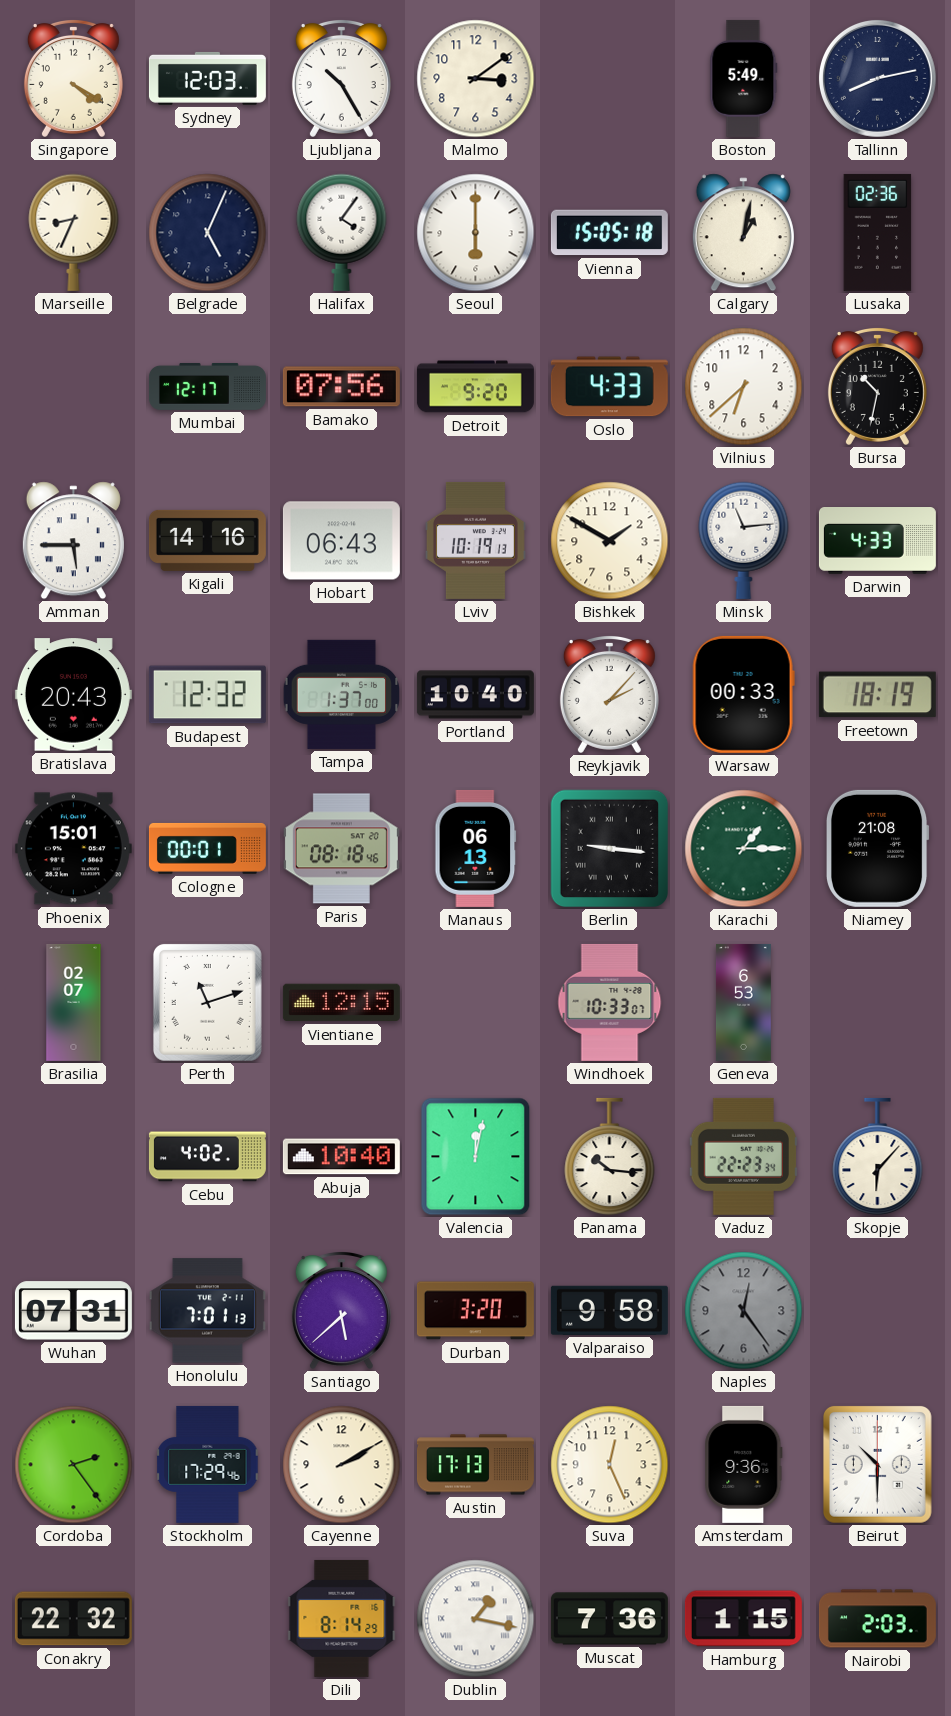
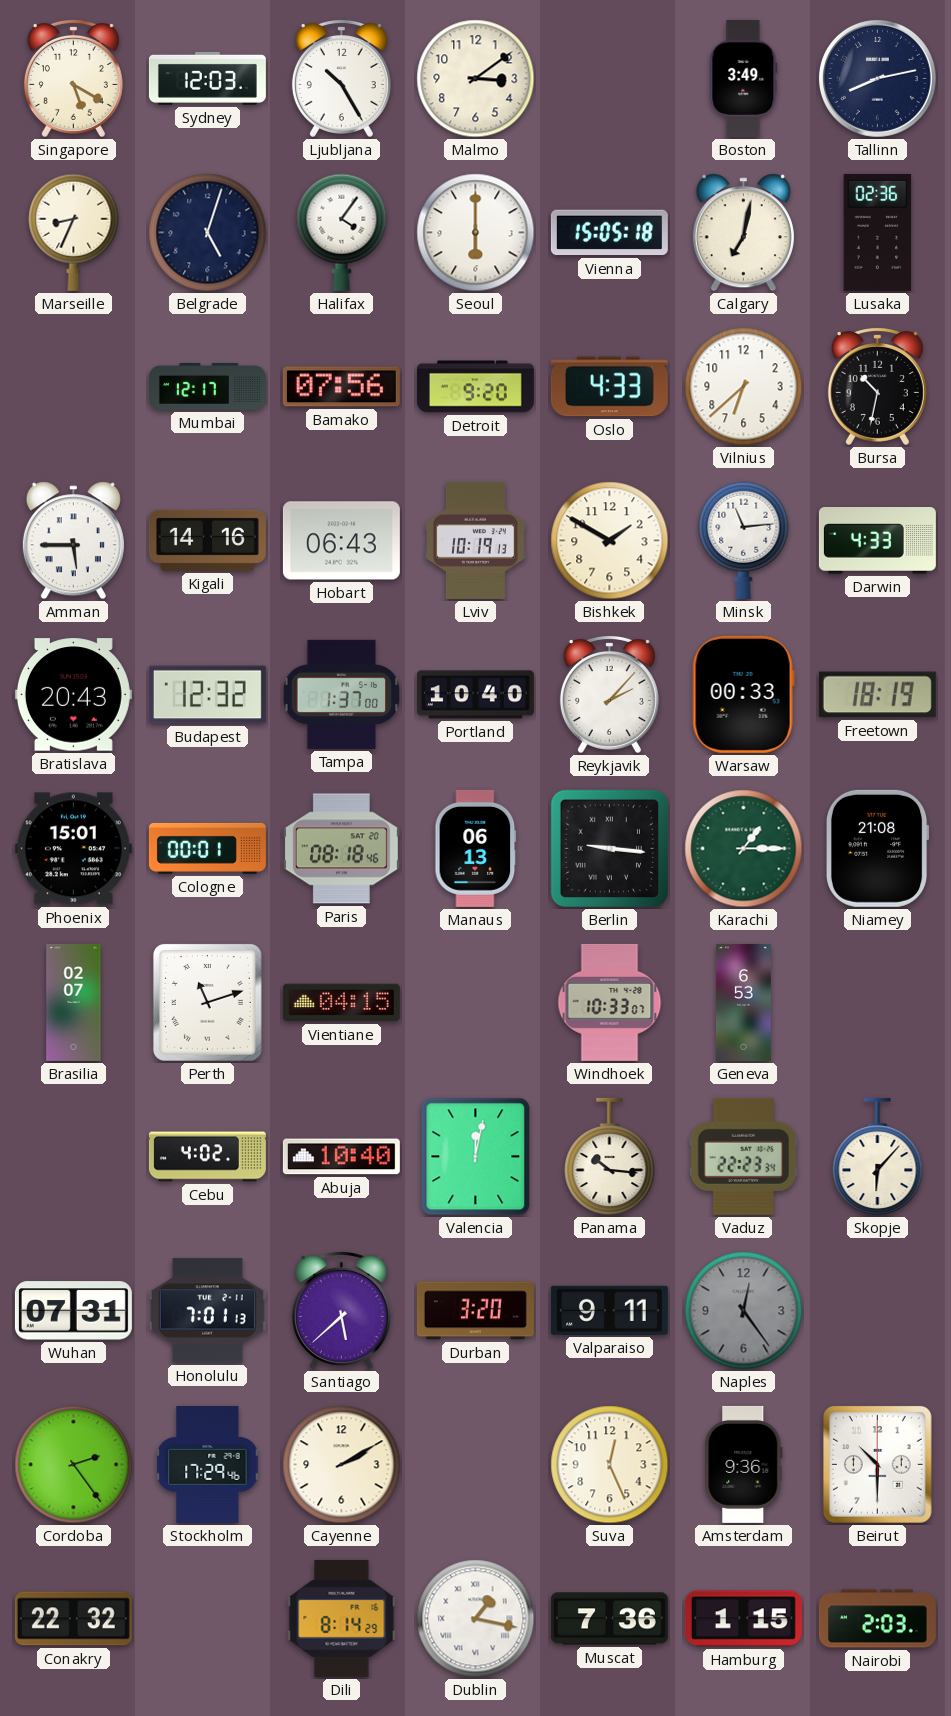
Singapore: 4:20 -> 5:20 (73, 79)
Boston: 5:49 -> 3:49 (744, 78)
Belgrade: 5:04 -> 5:03 (208, 233)
Calgary: 1:02 -> 7:02 (743, 233)
Vientiane: 12:15 -> 04:15 (341, 1003)
Valparaiso: 9:58 -> 9:11 (609, 1310)
Austin: 17:13 -> none (475, 1465)
